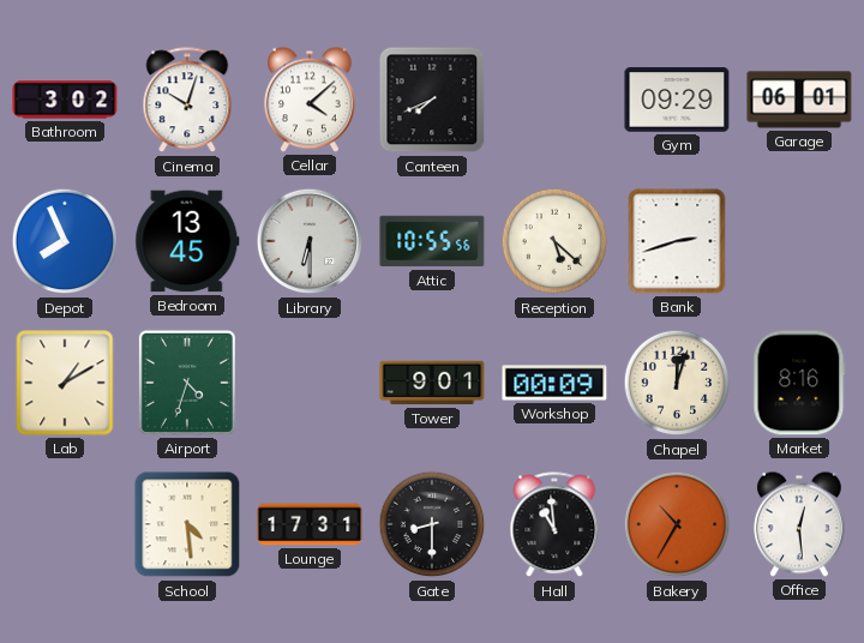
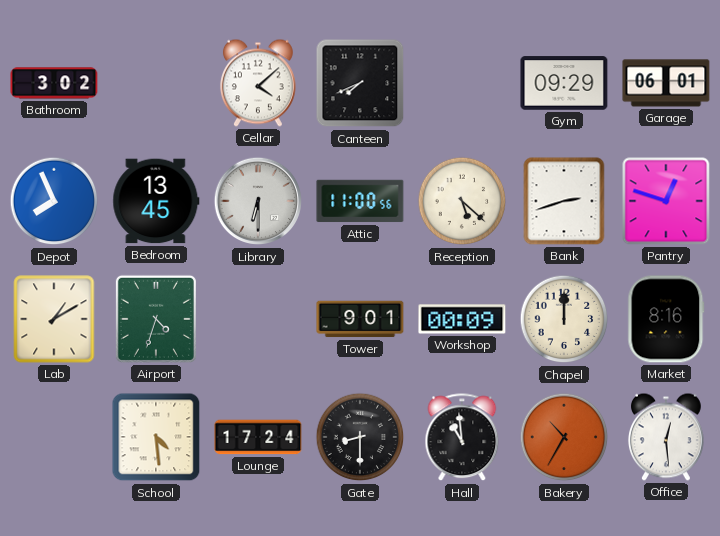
Cinema: 10:03 -> none (187, 101)
Attic: 10:55 -> 11:00 (360, 201)
Pantry: none -> 12:48 (666, 201)
Chapel: 12:03 -> 12:00 (564, 319)
Lounge: 17:31 -> 17:24 (258, 437)
